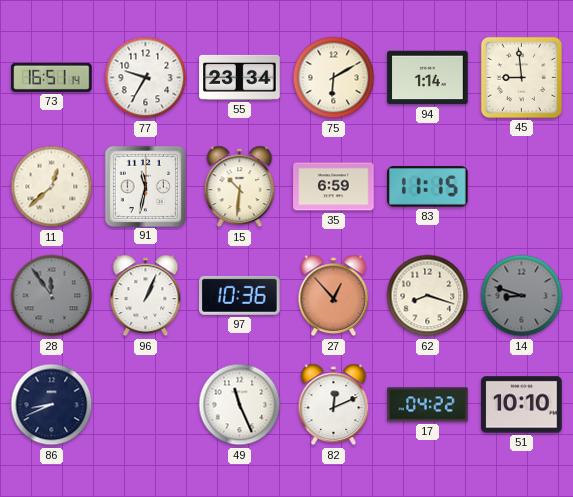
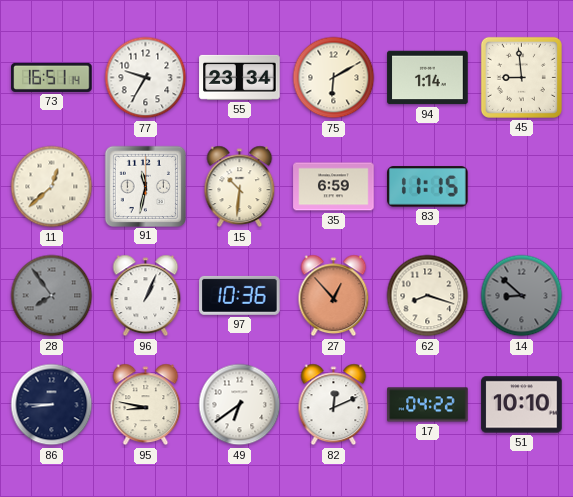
28: 11:54 -> 7:54 (52, 296)
14: 8:48 -> 8:52 (522, 296)
86: 8:41 -> 8:45 (52, 405)
95: none -> 8:47 (146, 405)
49: 11:26 -> 6:39 (240, 405)
